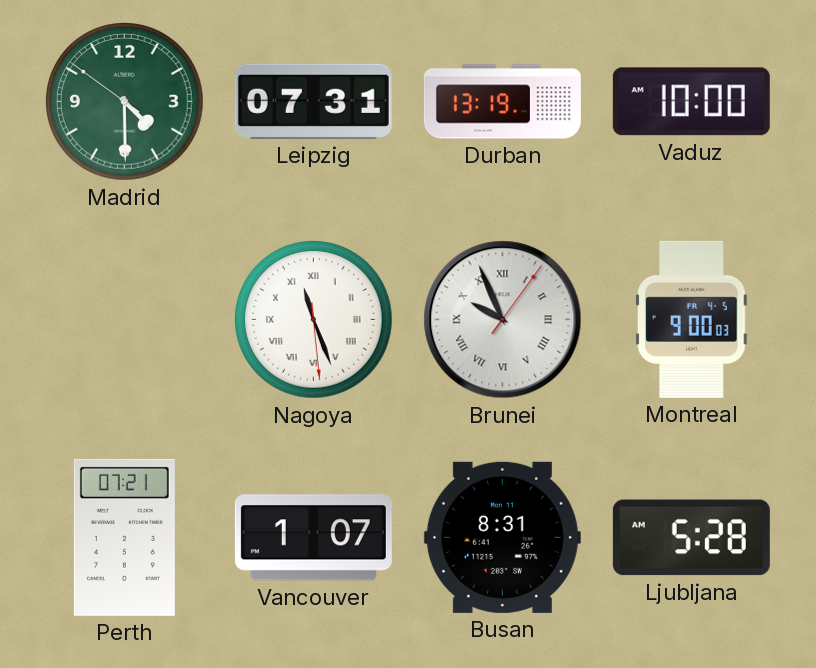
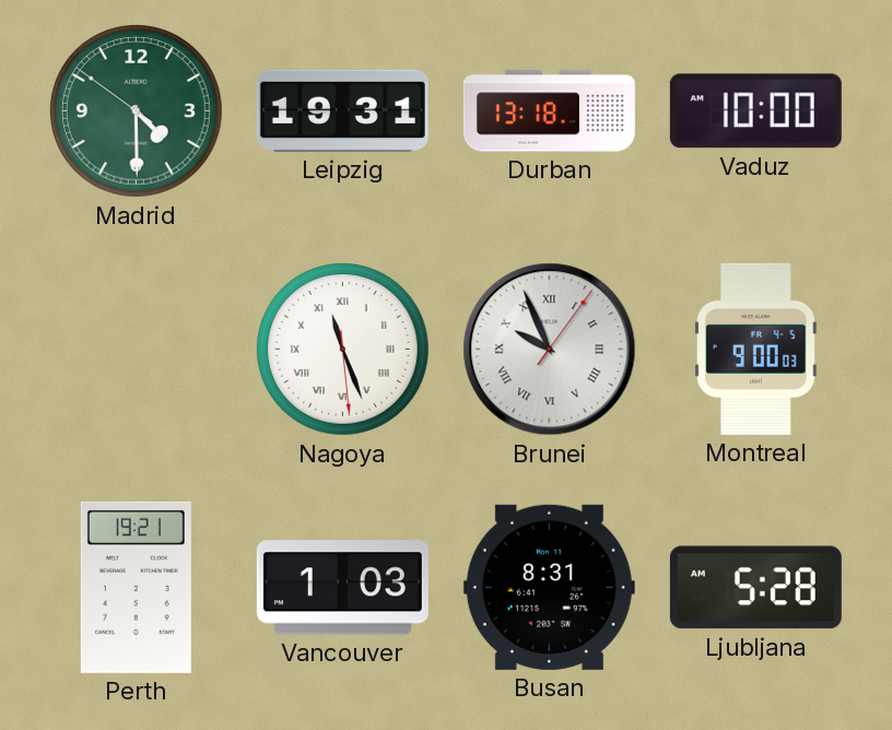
Leipzig: 07:31 -> 19:31 (342, 110)
Durban: 13:19 -> 13:18 (549, 111)
Perth: 07:21 -> 19:21 (136, 587)
Vancouver: 1:07 -> 1:03 (342, 588)
